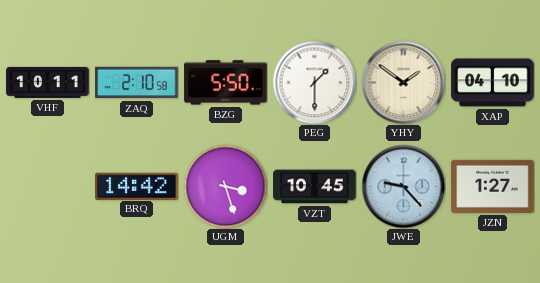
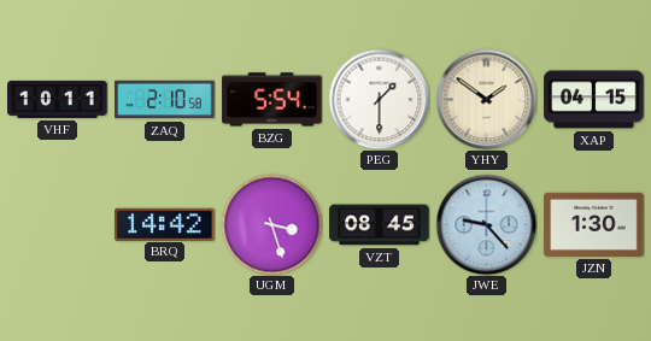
BZG: 5:50 -> 5:54 (272, 100)
XAP: 04:10 -> 04:15 (594, 100)
VZT: 10:45 -> 08:45 (380, 225)
JZN: 1:27 -> 1:30 (594, 224)
